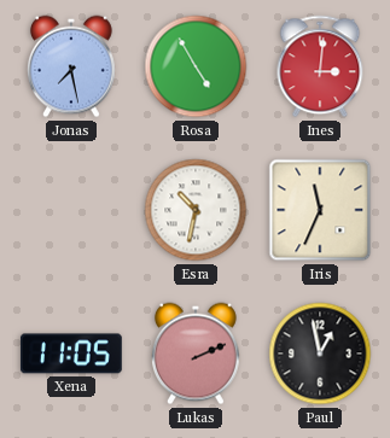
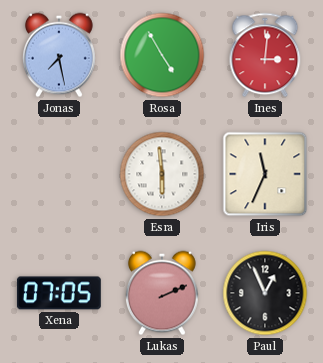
Esra: 10:32 -> 5:59 (162, 174)
Xena: 11:05 -> 07:05 (59, 293)
Paul: 12:58 -> 12:56 (265, 293)
